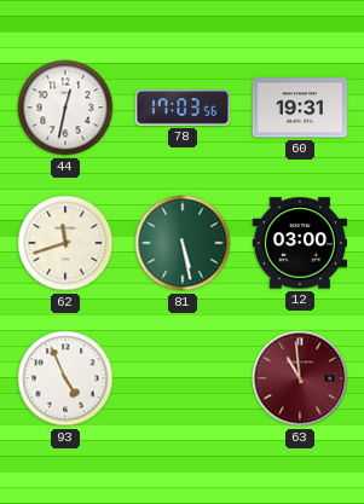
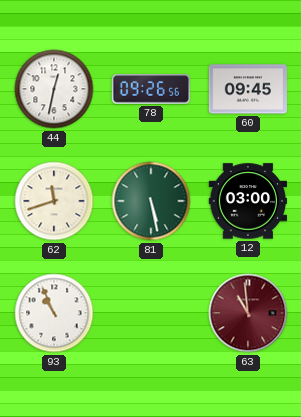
78: 17:03 -> 09:26 (150, 90)
60: 19:31 -> 09:45 (247, 89)
93: 4:56 -> 10:56 (54, 313)
